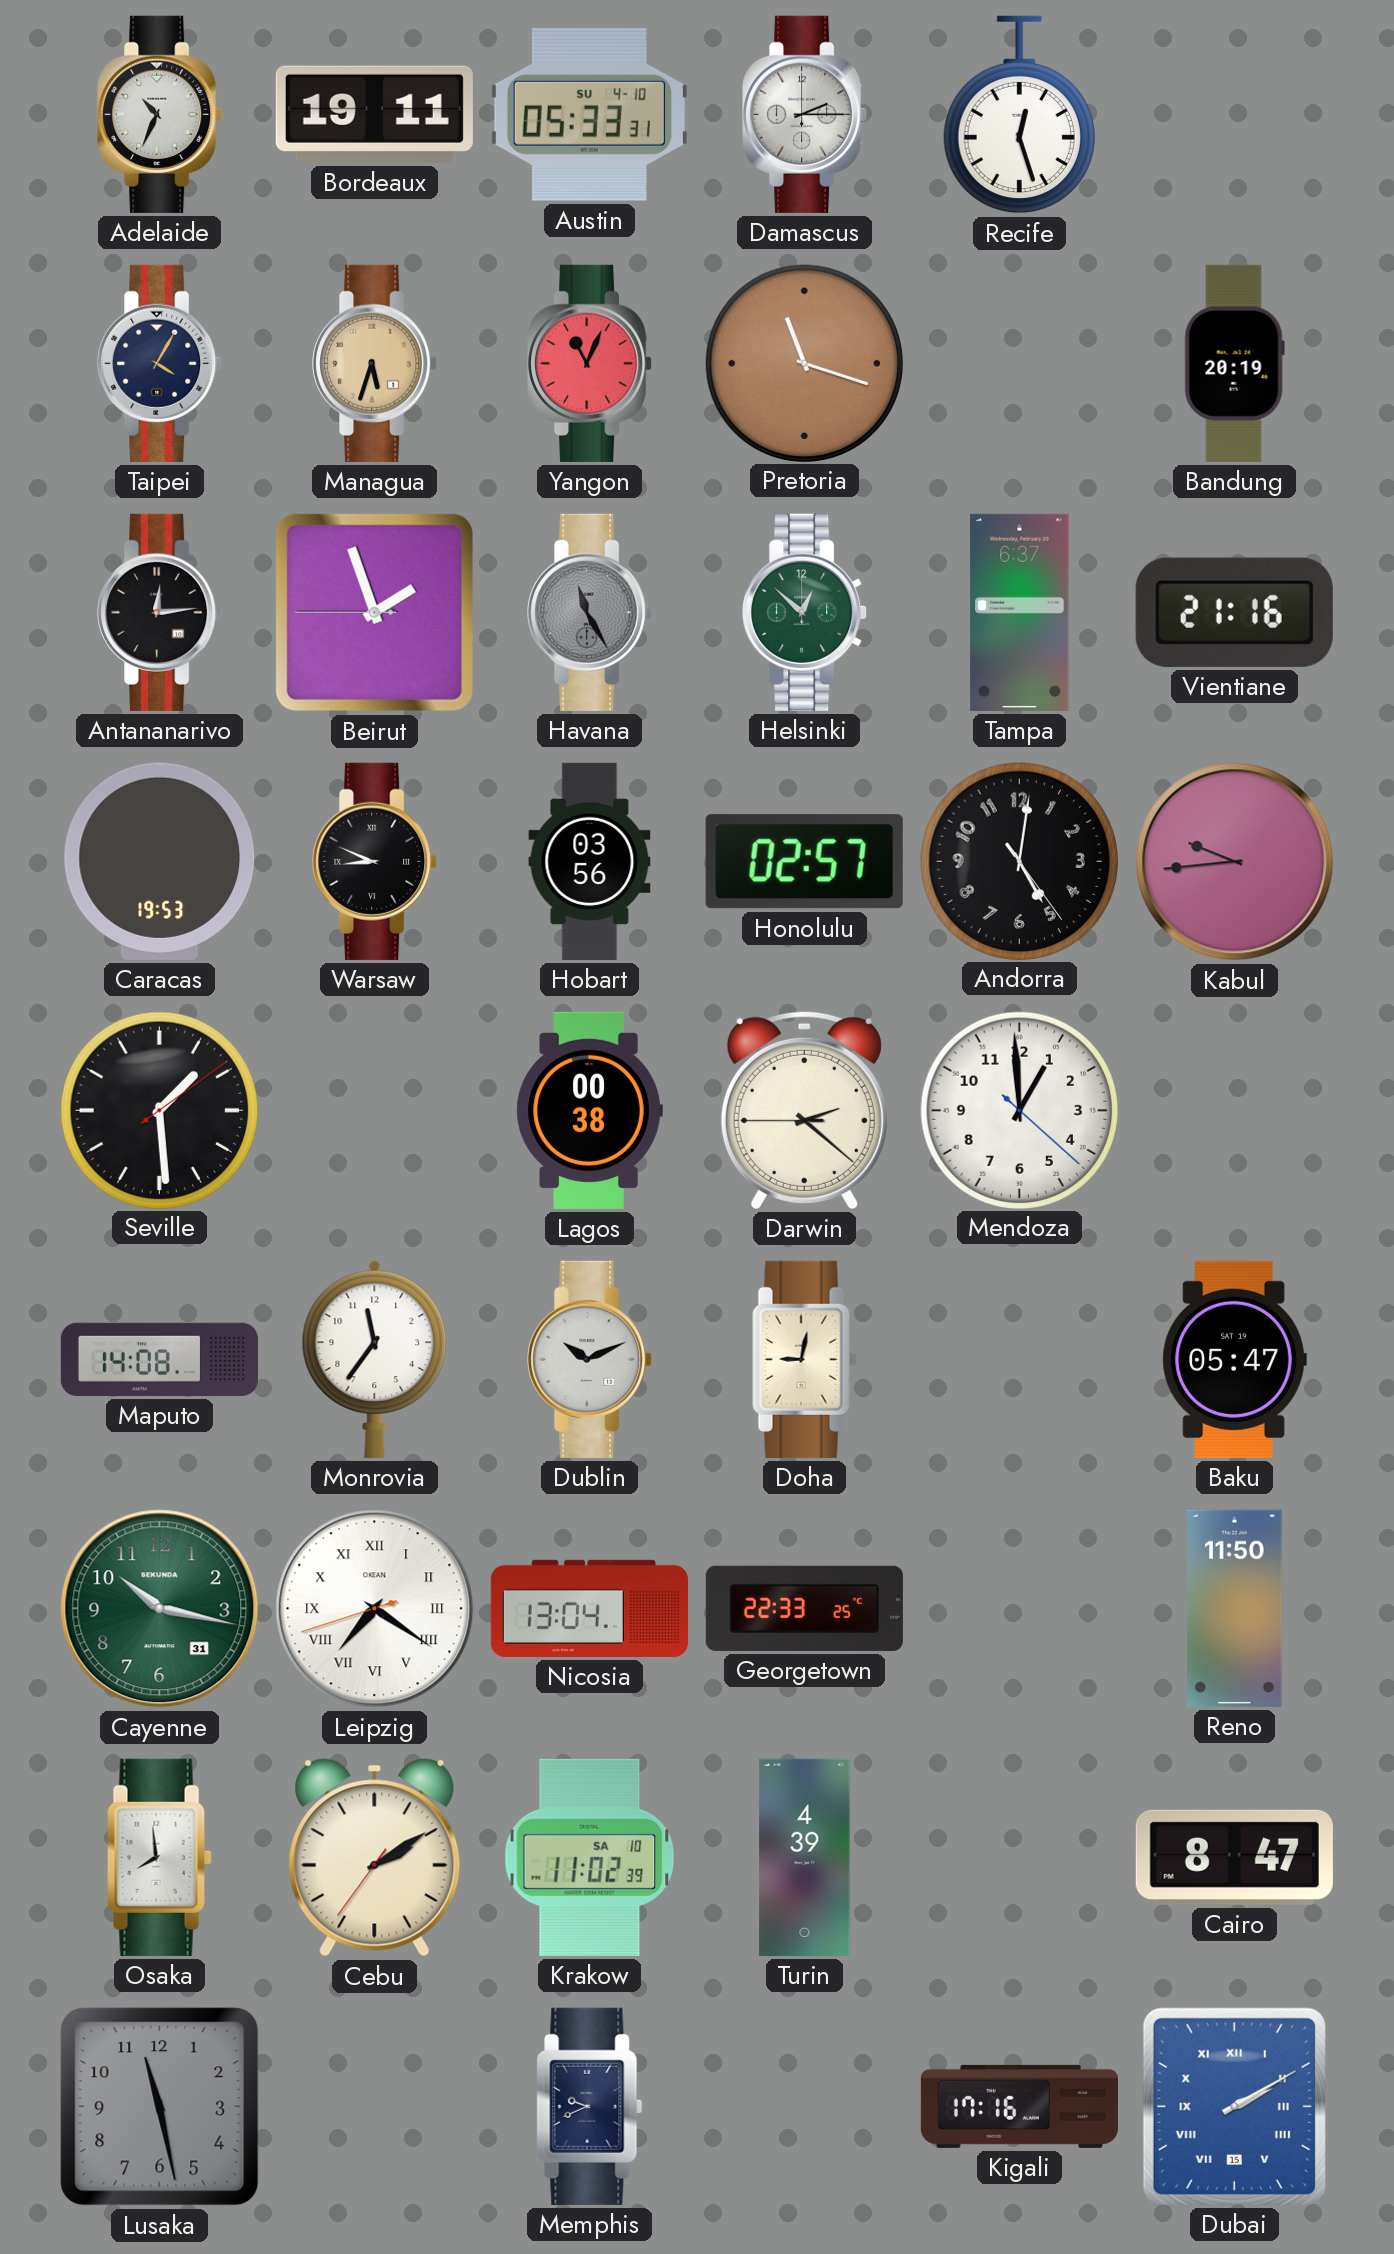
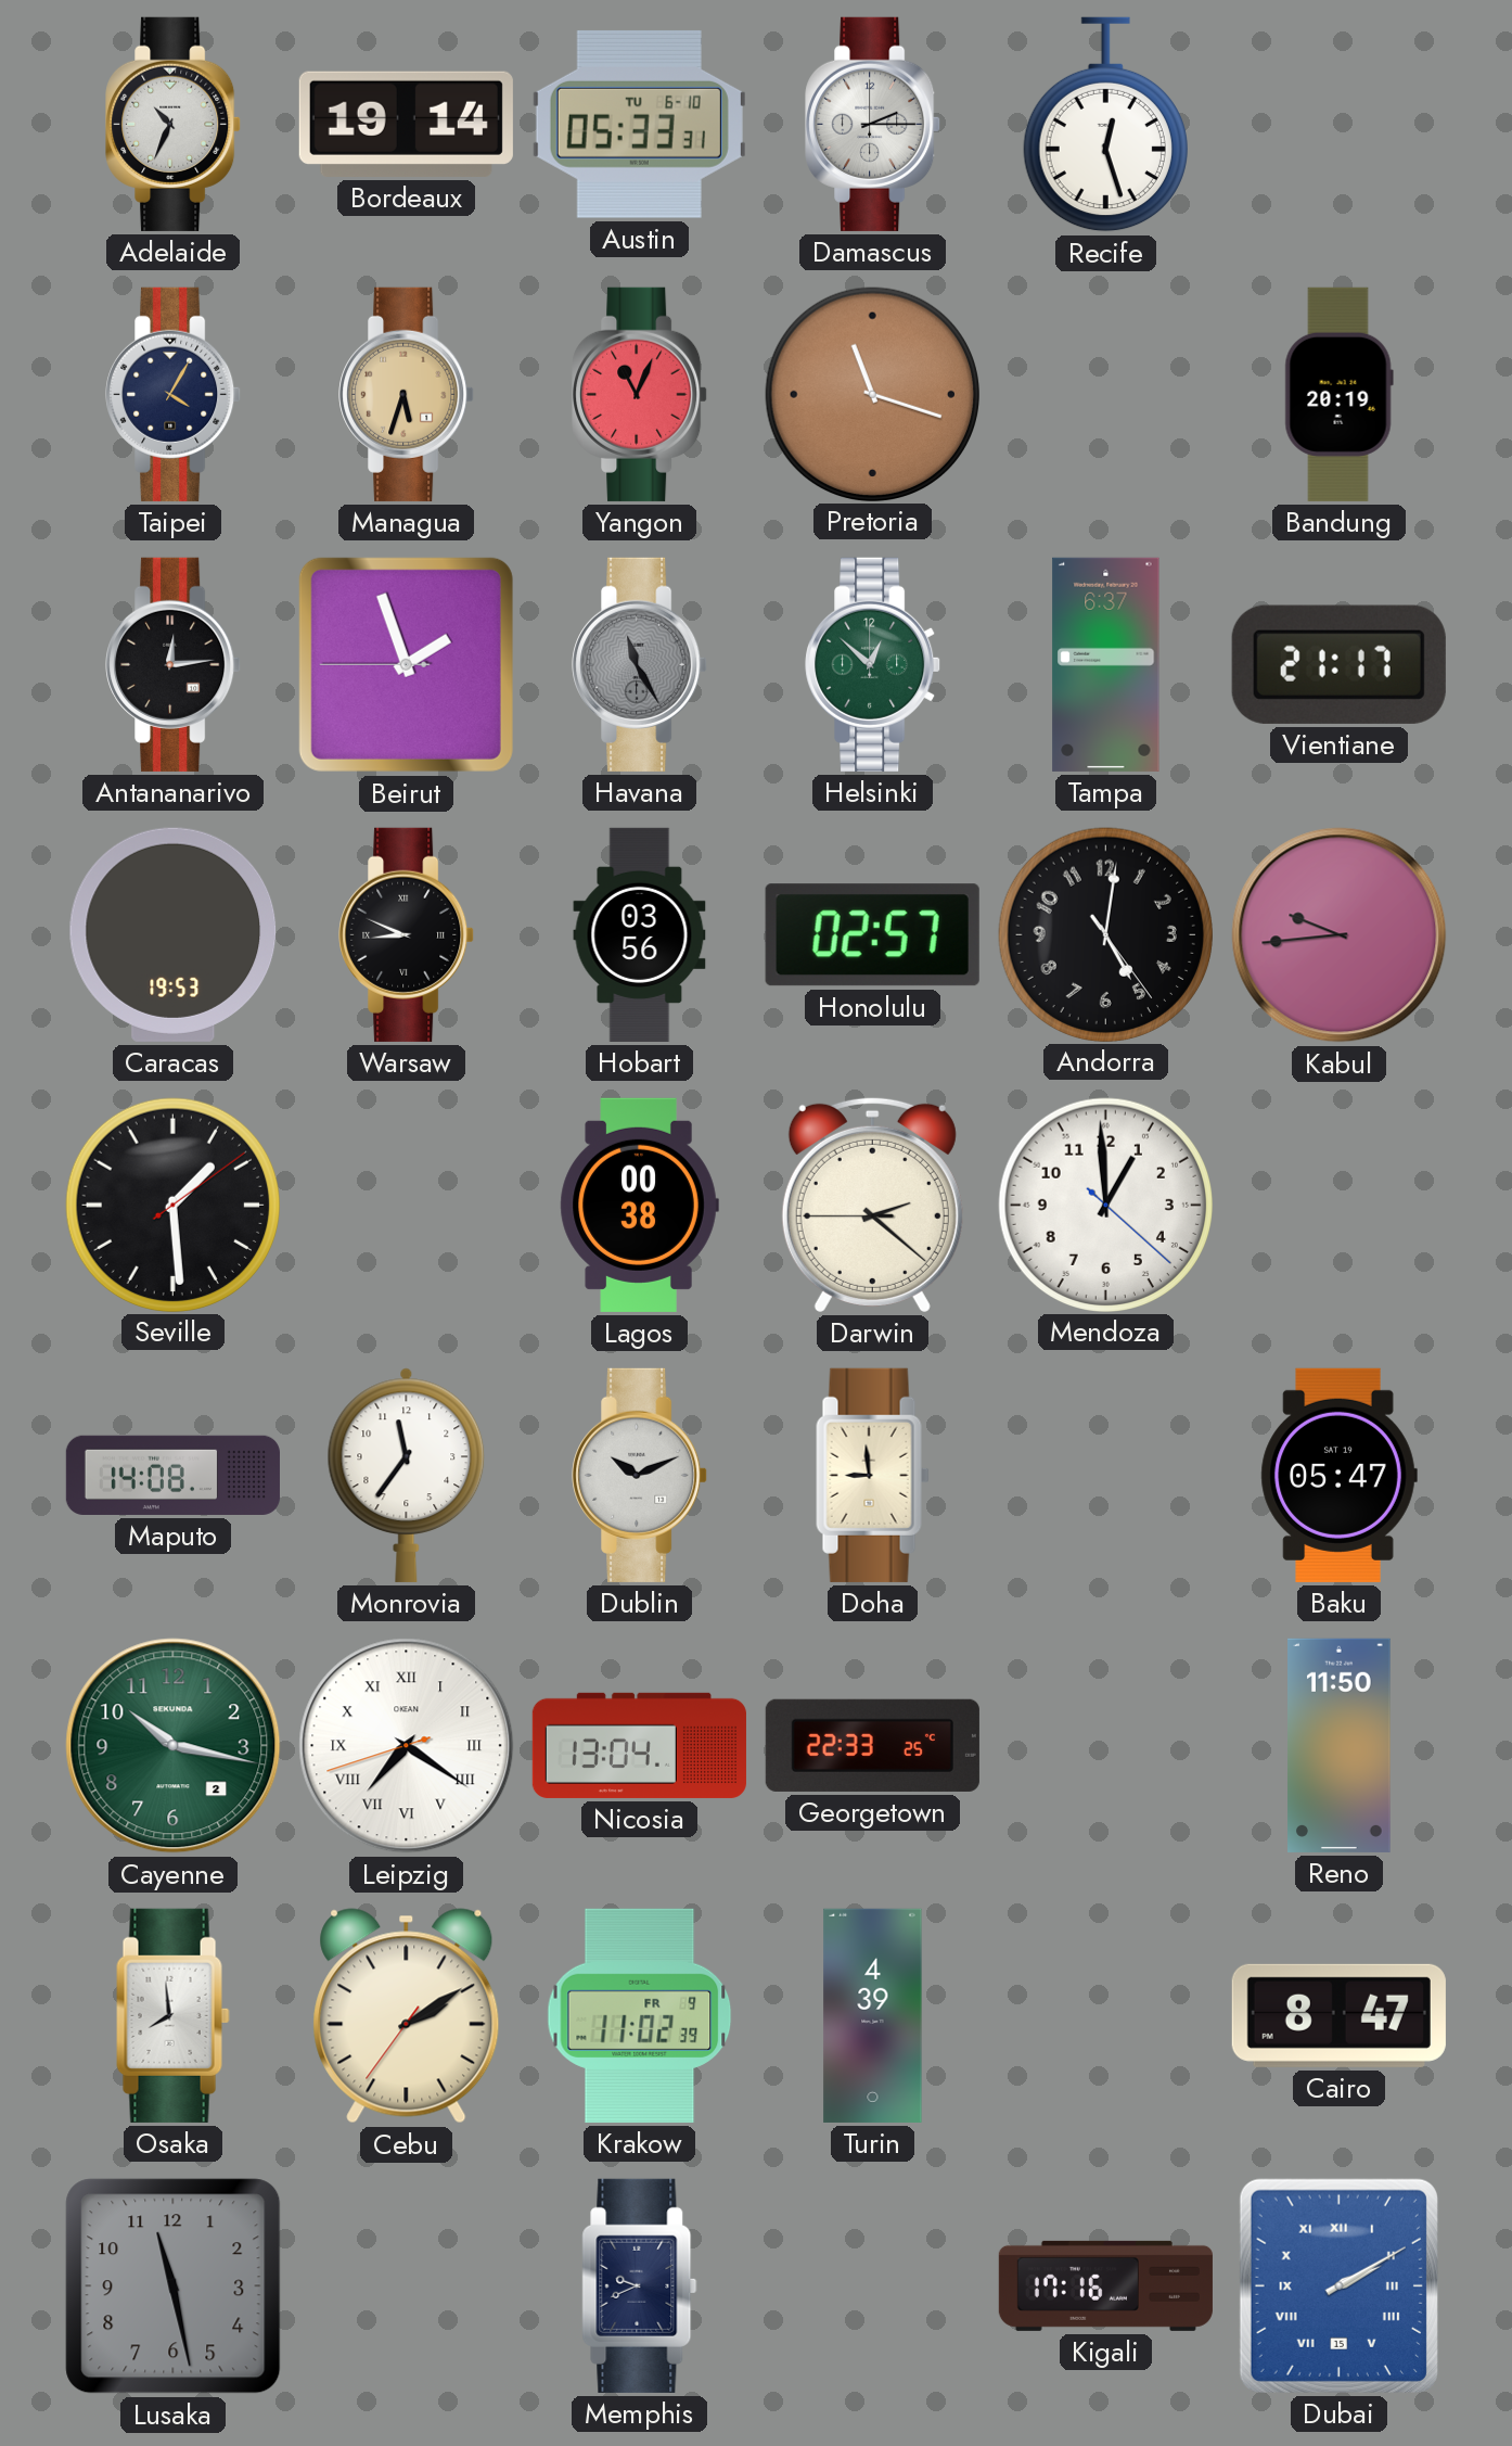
Bordeaux: 19:11 -> 19:14 (406, 124)
Austin date: SU 4-10 -> TU 6-10 (639, 124)
Vientiane: 21:16 -> 21:17 (1338, 664)
Doha: 9:02 -> 8:59 (873, 1475)
Cayenne date: 31 -> 2 (174, 1746)
Krakow date: SA 10 -> FR 9 (640, 2015)
